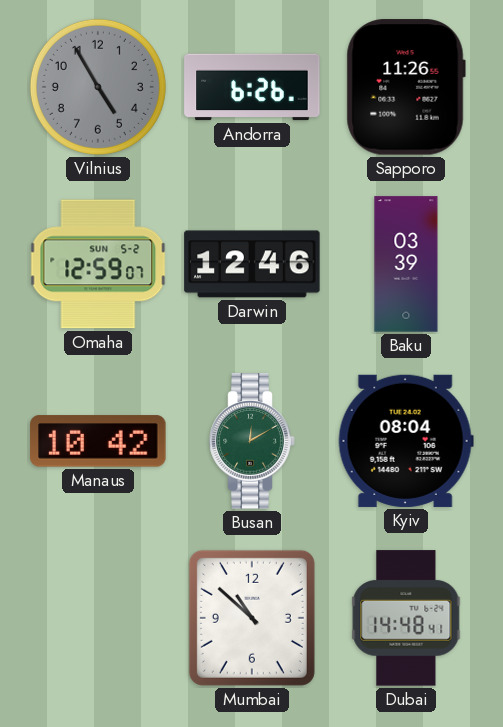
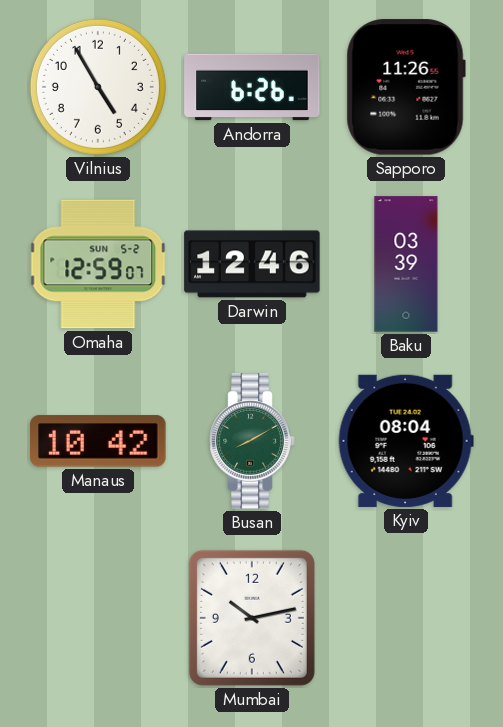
Vilnius dial: grey -> white (98, 87)
Busan: 12:10 -> 8:10 (252, 441)
Mumbai: 10:52 -> 10:13 (252, 618)
Dubai: 14:48 -> none (406, 618)
